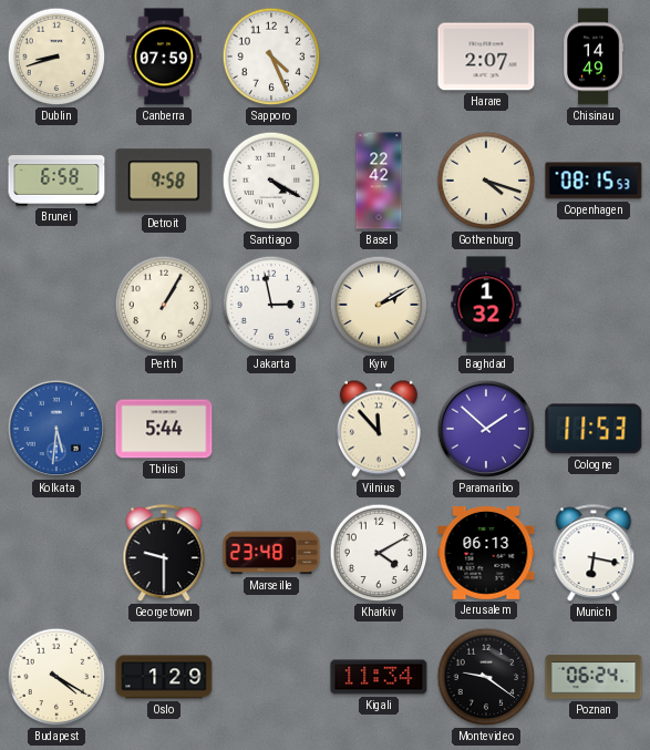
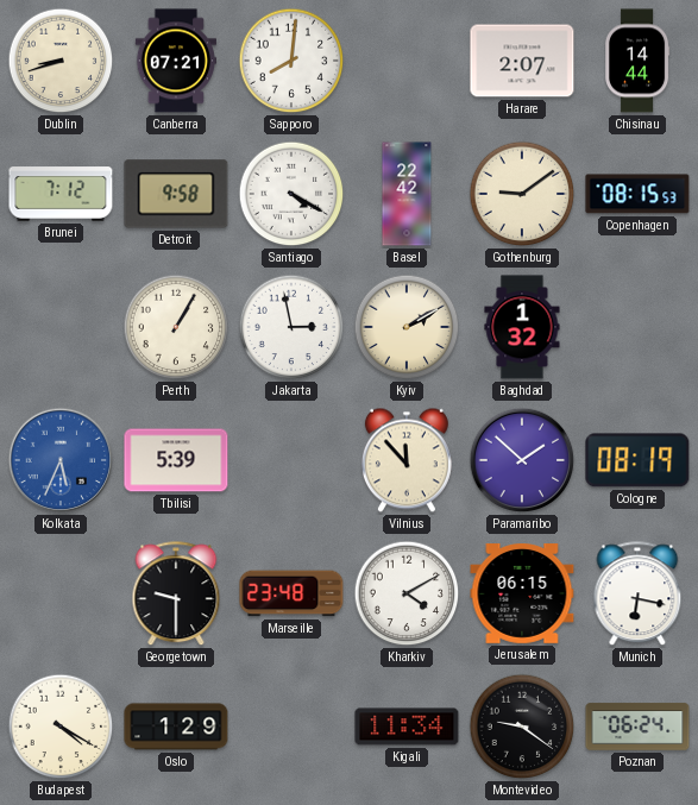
Canberra: 07:59 -> 07:21 (175, 61)
Sapporo: 4:26 -> 8:01 (291, 61)
Chisinau: 14:49 -> 14:44 (639, 61)
Brunei: 6:58 -> 7:12 (61, 194)
Gothenburg: 4:18 -> 9:09 (522, 194)
Kolkata: 5:31 -> 5:34 (61, 460)
Tbilisi: 5:44 -> 5:39 (176, 460)
Cologne: 11:53 -> 08:19 (637, 460)
Jerusalem: 06:13 -> 06:15 (522, 595)
